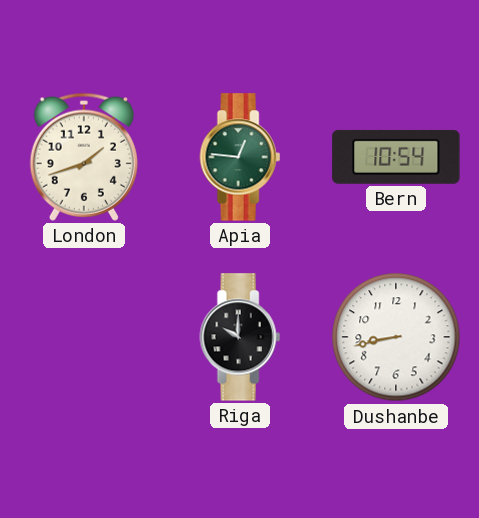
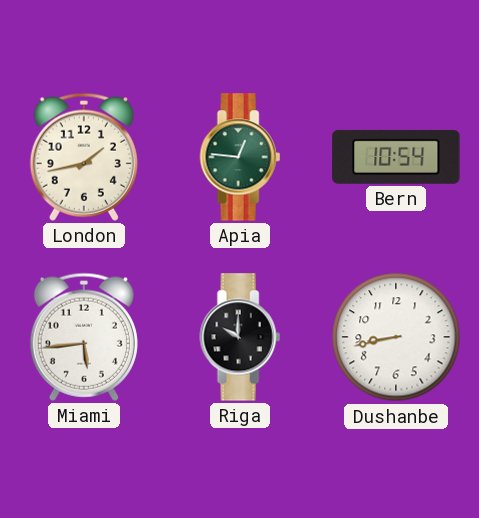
London: 1:42 -> 1:43 (84, 157)
Miami: none -> 5:44 (84, 337)
